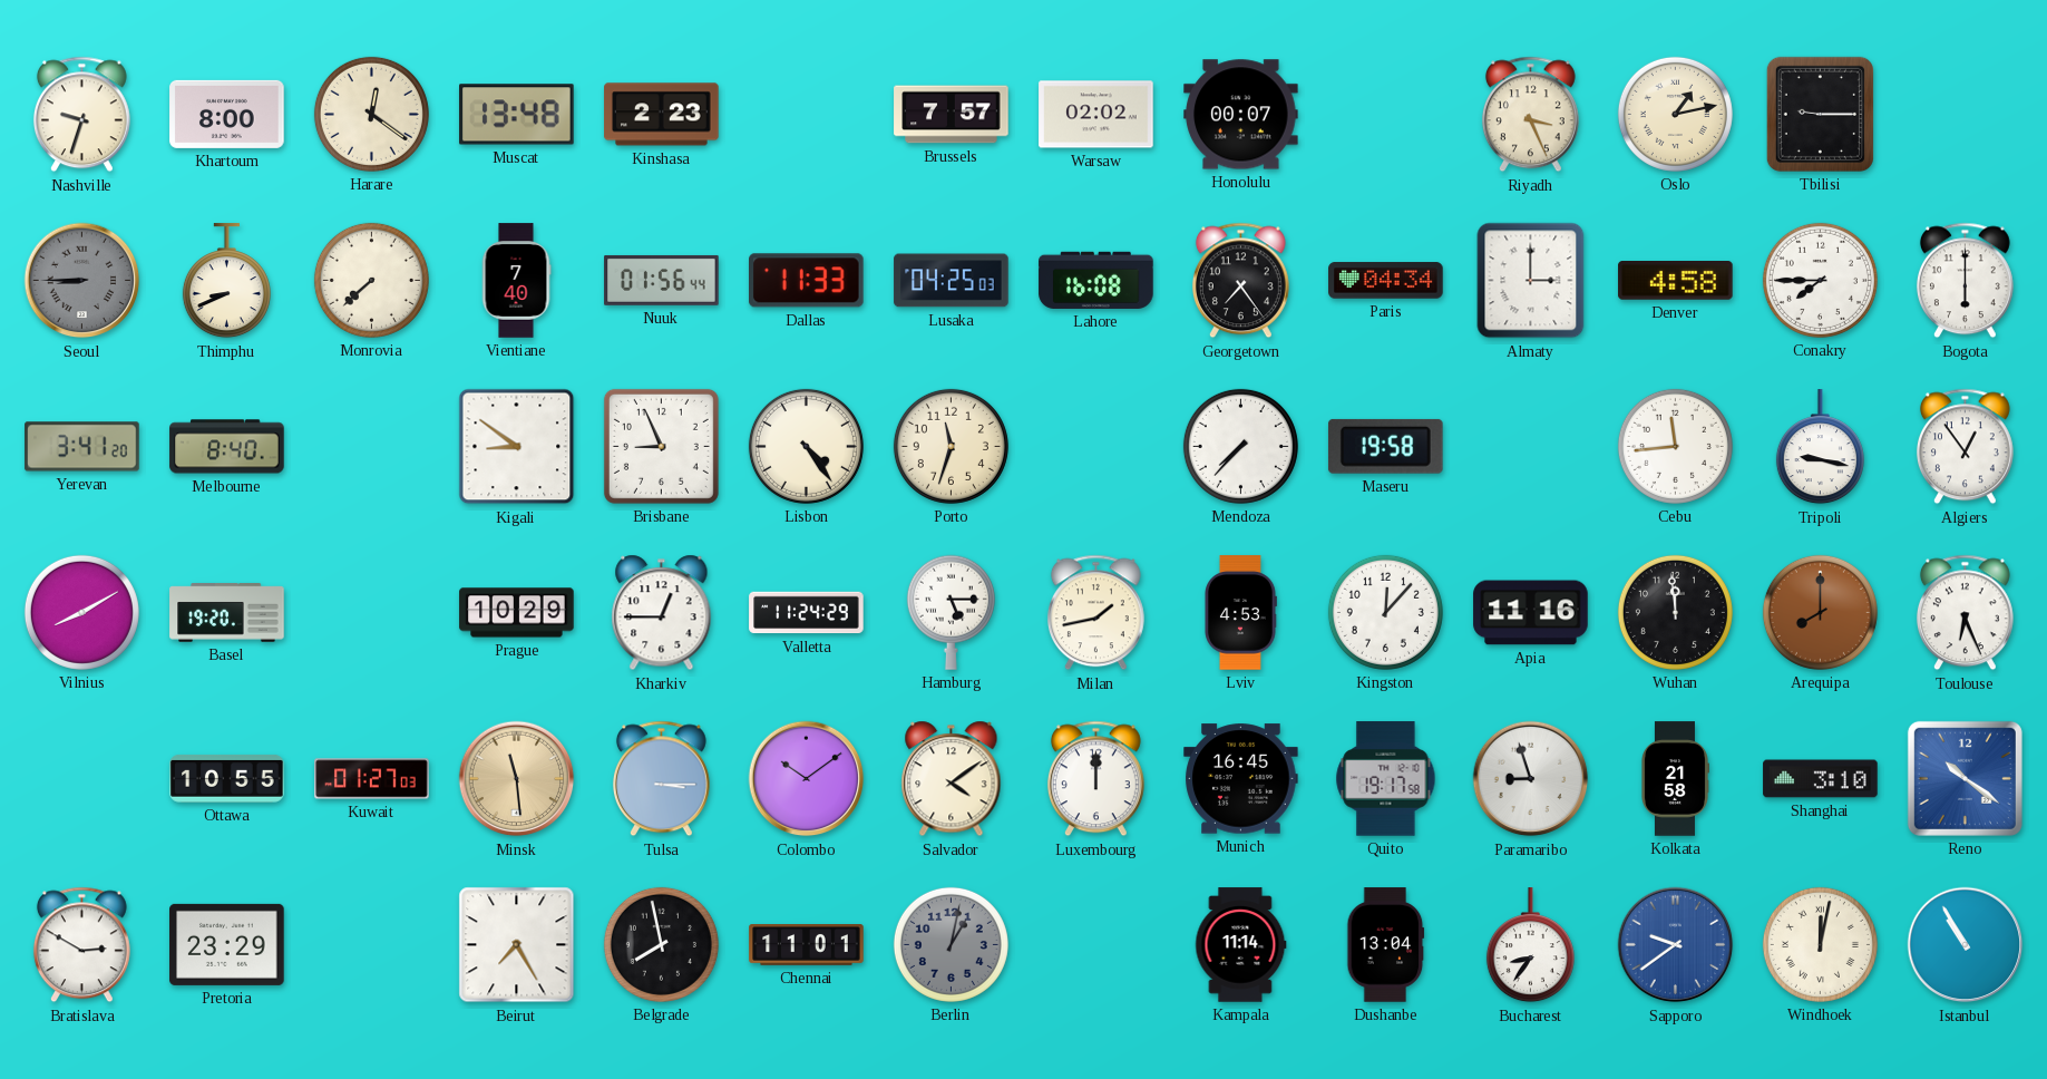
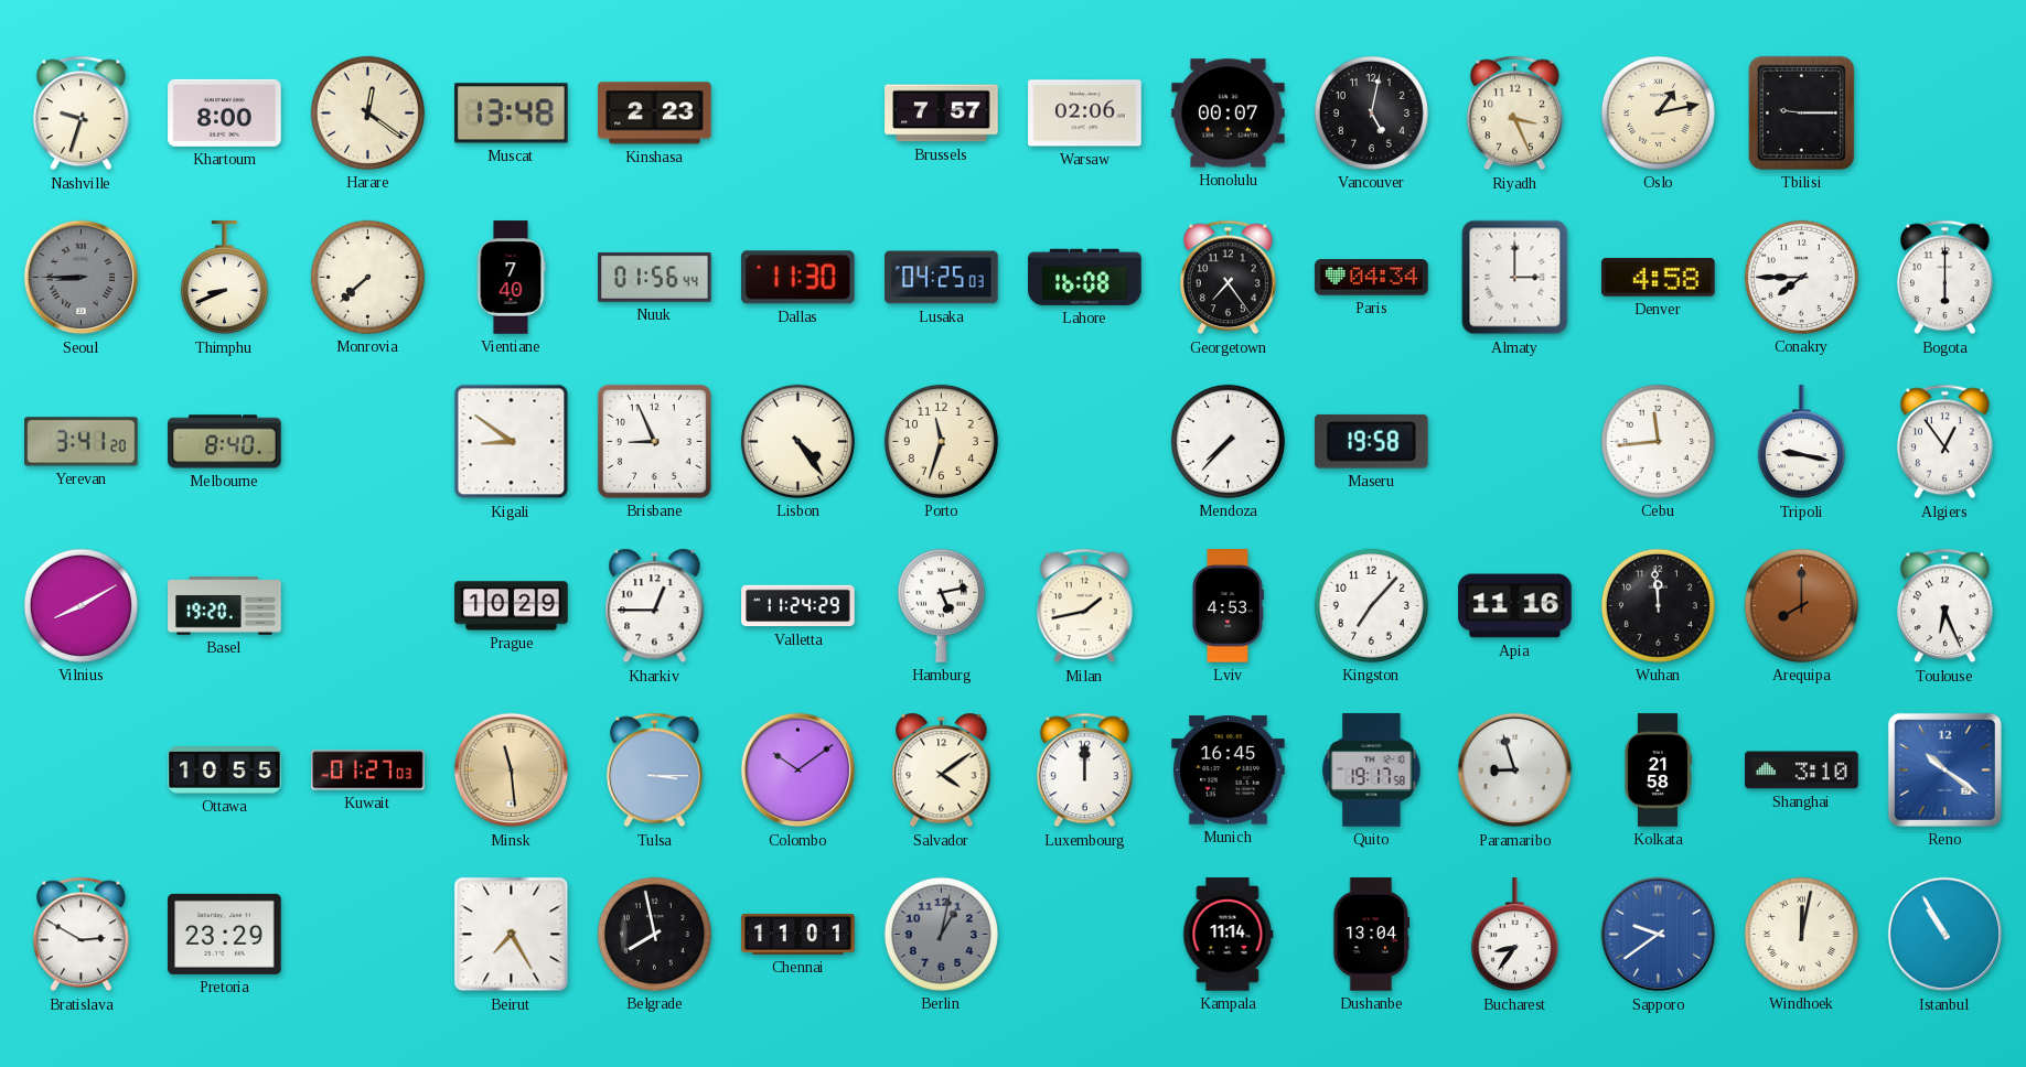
Warsaw: 02:02 -> 02:06 (1085, 114)
Vancouver: none -> 5:02 (1371, 112)
Dallas: 11:33 -> 11:30 (798, 278)
Hamburg: 5:15 -> 5:13 (941, 605)
Kingston: 12:07 -> 7:07 (1371, 605)
